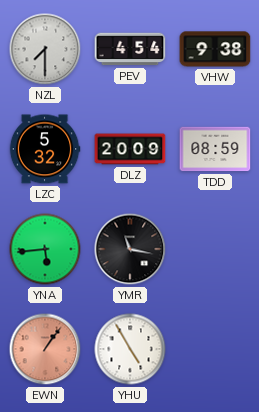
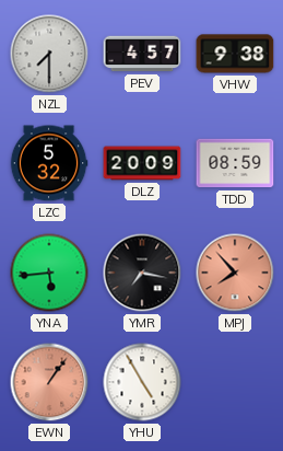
PEV: 4:54 -> 4:57 (142, 54)
YMR: 11:17 -> 7:17 (142, 273)
MPJ: none -> 7:53 (235, 273)
